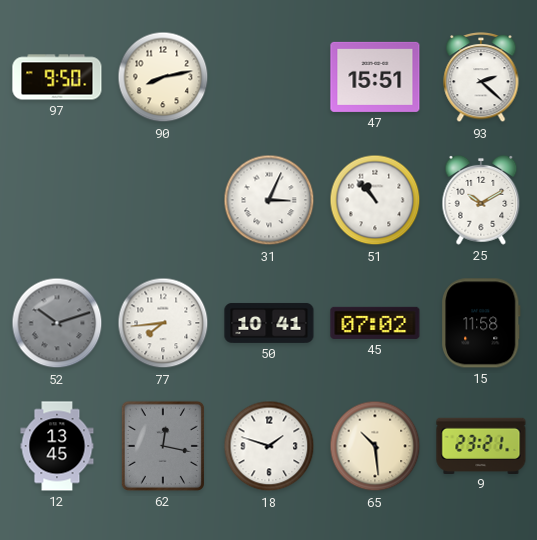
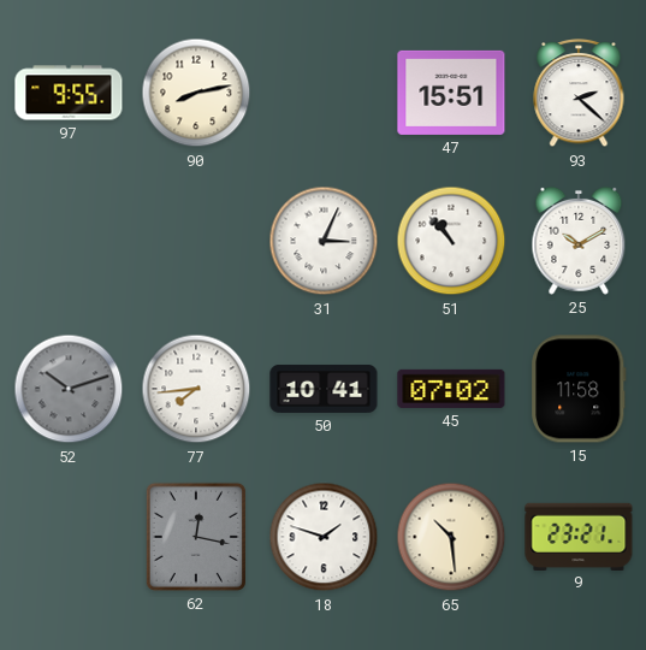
97: 9:50 -> 9:55 (69, 93)
12: 13:45 -> none (57, 446)
